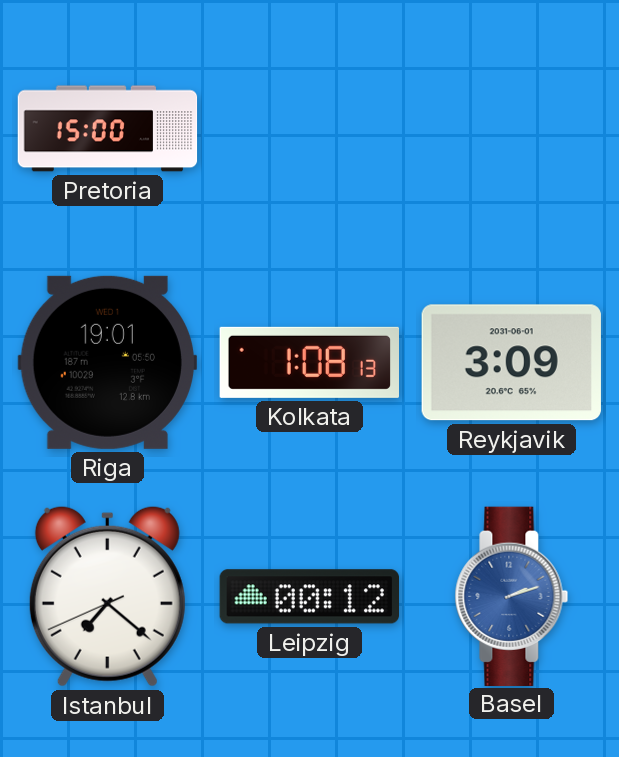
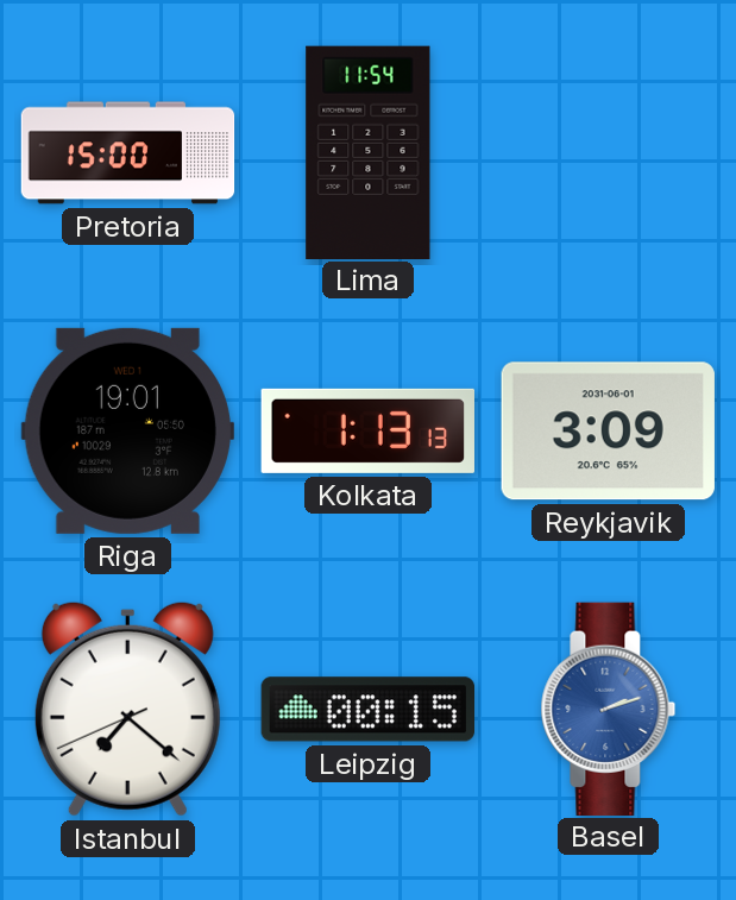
Lima: none -> 11:54 (369, 152)
Kolkata: 1:08 -> 1:13 (367, 430)
Leipzig: 00:12 -> 00:15 (367, 710)
